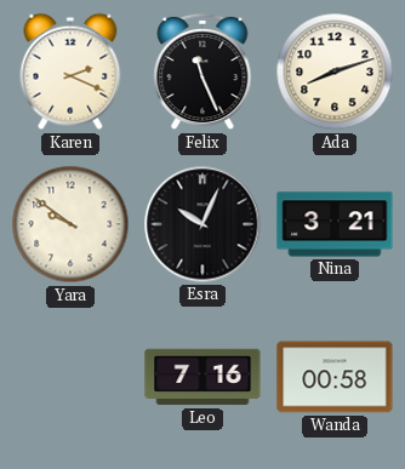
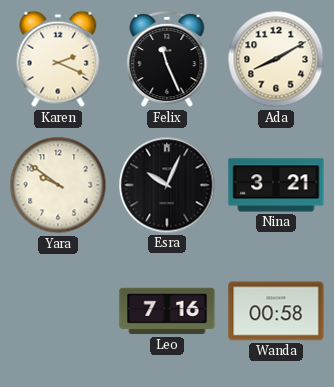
Ada: 8:12 -> 8:10 (276, 59)
